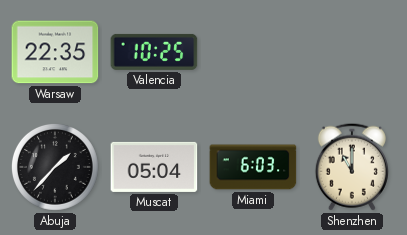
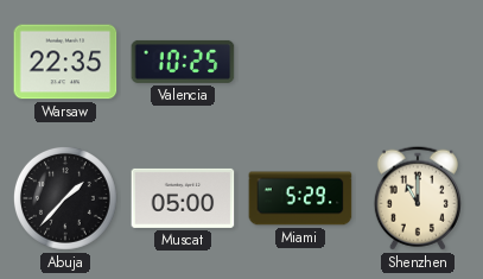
Muscat: 05:04 -> 05:00 (183, 198)
Miami: 6:03 -> 5:29 (300, 198)
